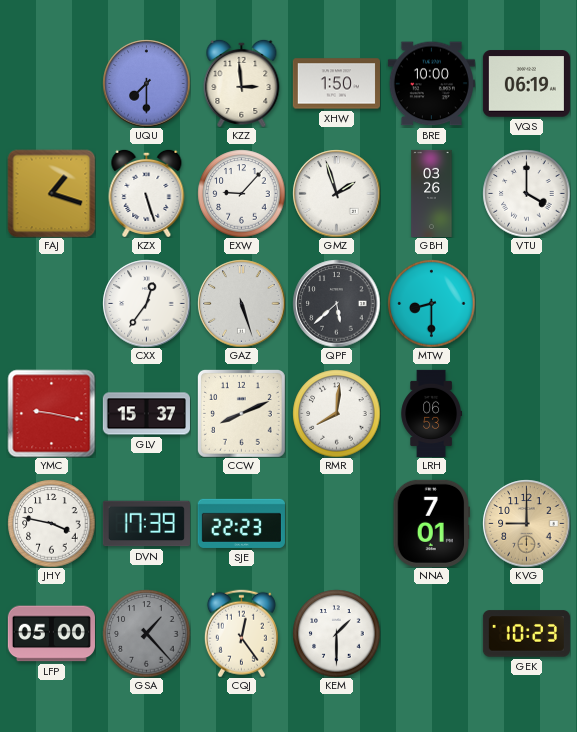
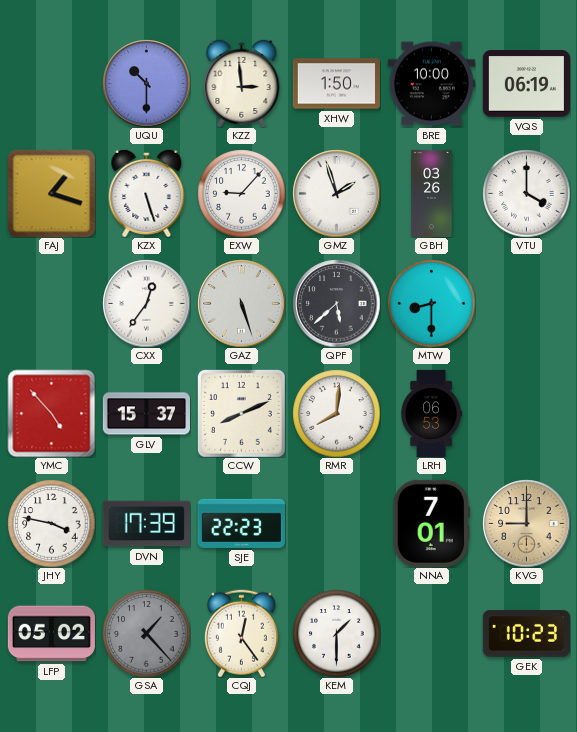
UQU: 7:30 -> 10:30 (146, 83)
YMC: 9:17 -> 4:53 (51, 413)
LFP: 05:00 -> 05:02 (51, 634)
